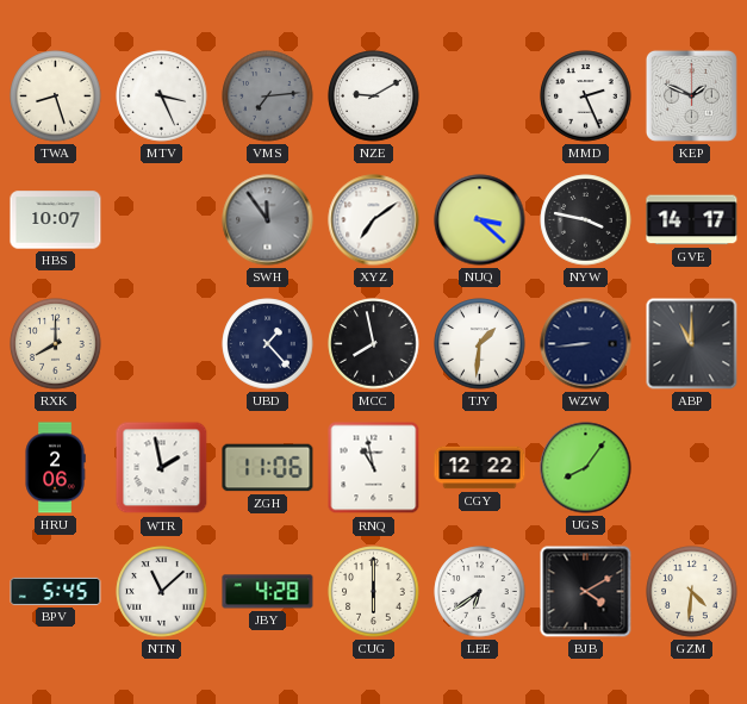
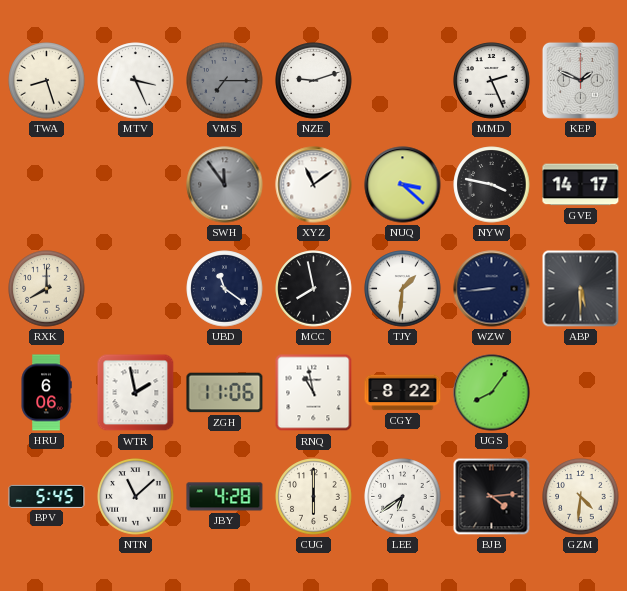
VMS: 7:14 -> 7:15 (225, 81)
NZE: 9:10 -> 9:12 (314, 81)
HBS: 10:07 -> none (56, 220)
XYZ: 7:09 -> 11:09 (314, 185)
UBD: 1:23 -> 11:21 (225, 289)
ABP: 11:00 -> 5:30 (581, 289)
HRU: 2:06 -> 6:06 (46, 393)
CGY: 12:22 -> 8:22 (403, 393)
BJB: 4:10 -> 4:14 (492, 497)
